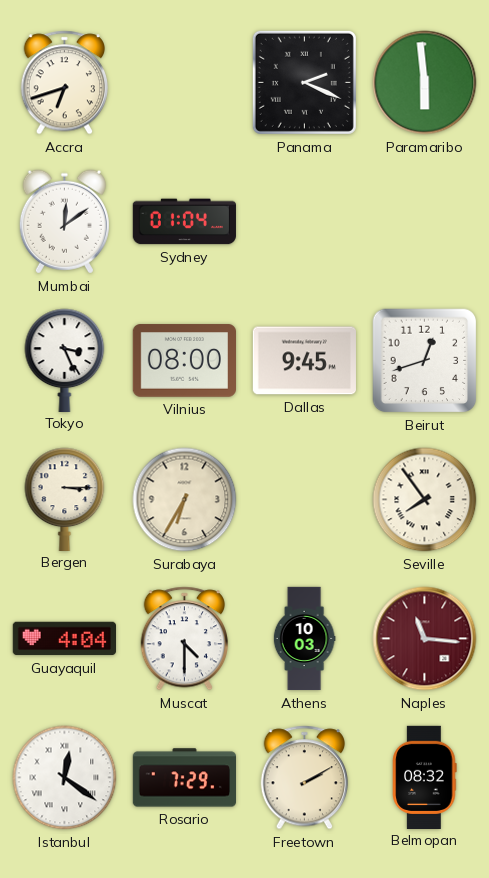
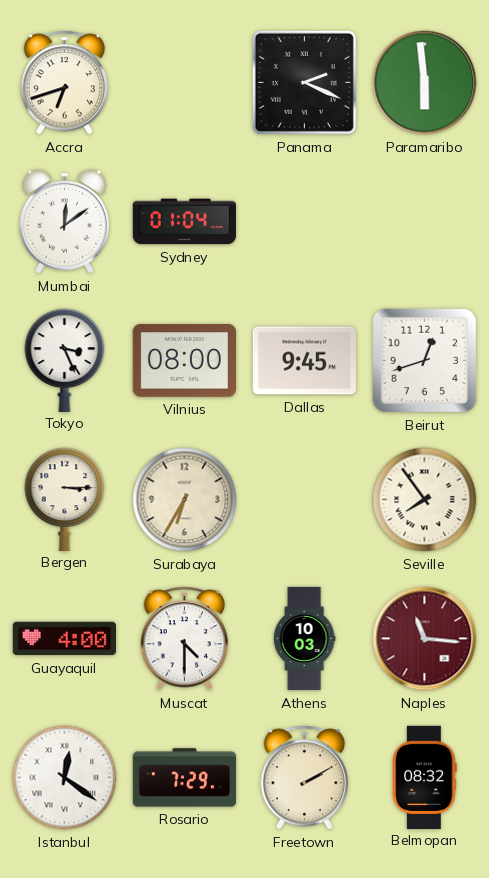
Guayaquil: 4:04 -> 4:00 (64, 639)
